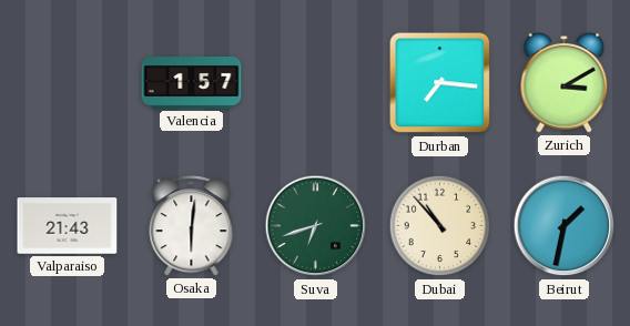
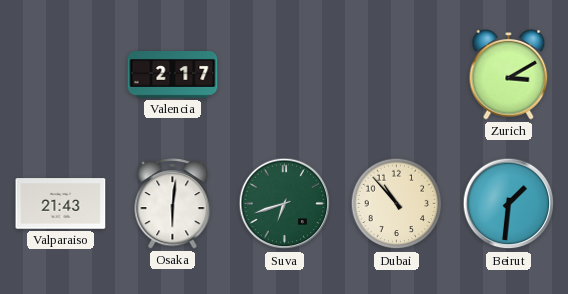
Valencia: 1:57 -> 2:17 (173, 75)
Durban: 7:16 -> none (440, 83)
Beirut: 1:32 -> 1:31 (509, 204)
